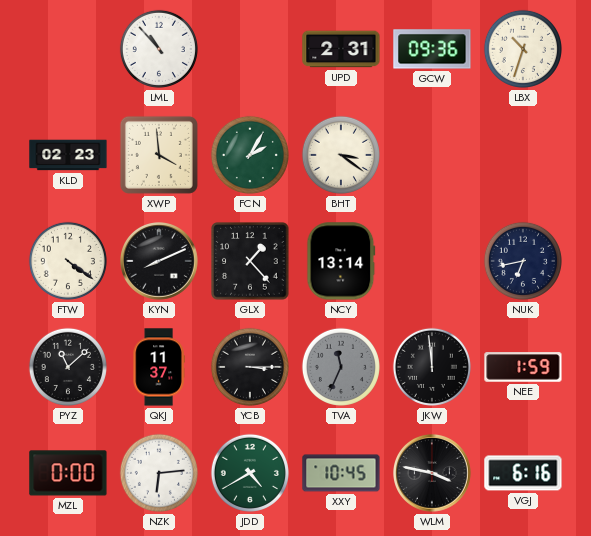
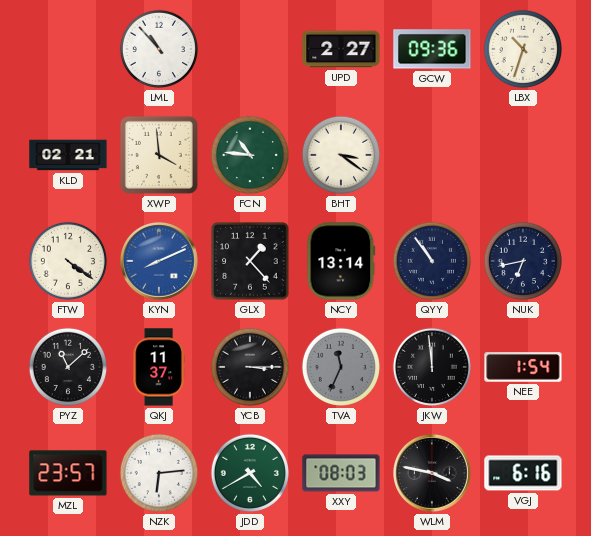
UPD: 2:31 -> 2:27 (341, 49)
KLD: 02:23 -> 02:21 (68, 155)
FCN: 2:05 -> 10:46 (250, 155)
KYN dial: black -> blue (160, 262)
QYY: none -> 10:54 (432, 261)
NEE: 1:59 -> 1:54 (523, 367)
MZL: 0:00 -> 23:57 (68, 473)
XXY: 10:45 -> 08:03 (341, 473)
